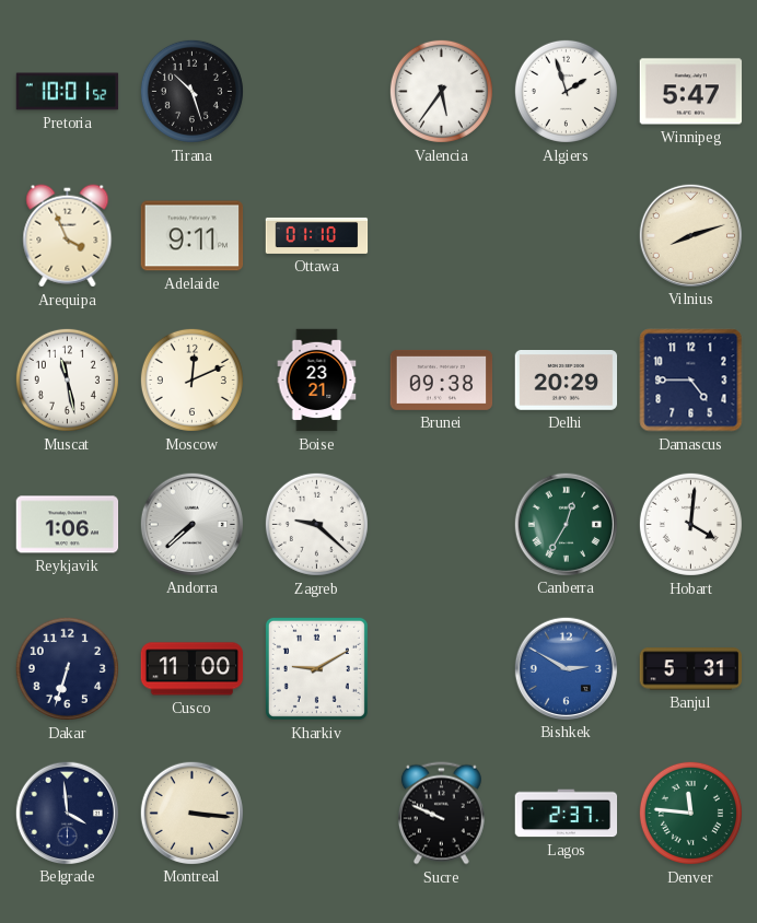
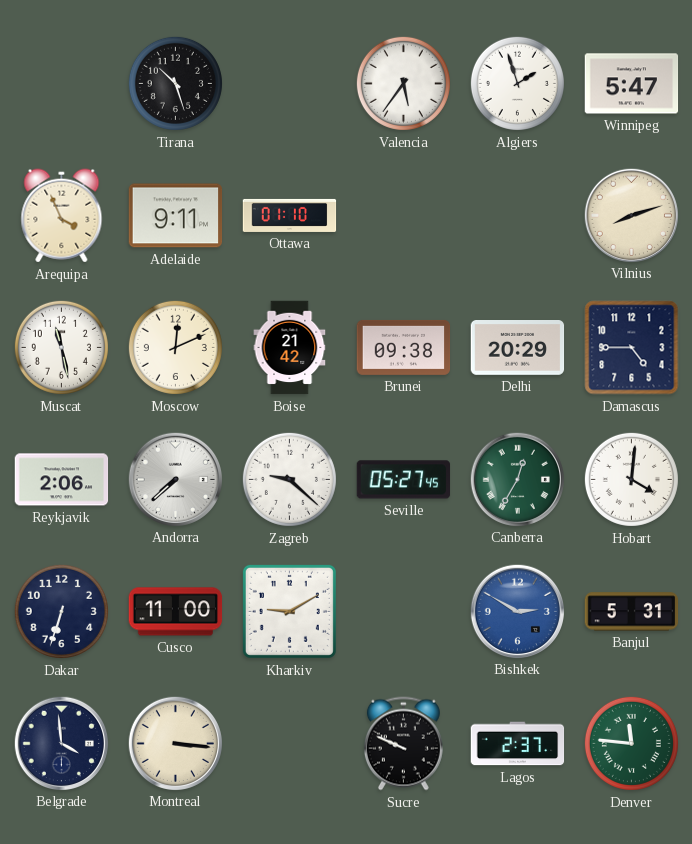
Pretoria: 10:01 -> none (68, 92)
Boise: 23:21 -> 21:42 (290, 348)
Reykjavik: 1:06 -> 2:06 (62, 480)
Seville: none -> 05:27 (404, 480)
